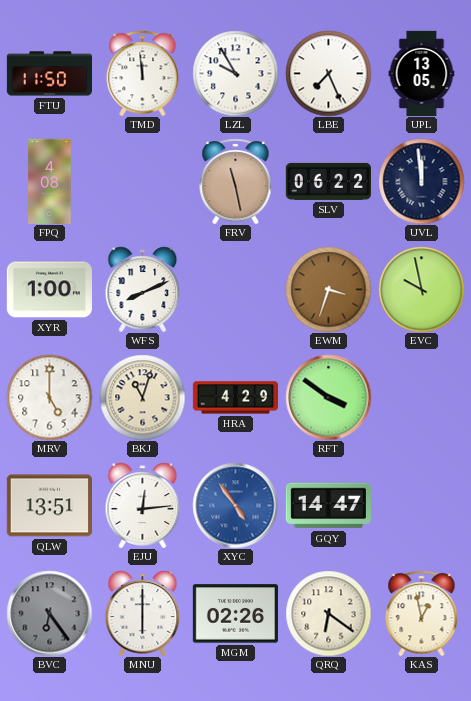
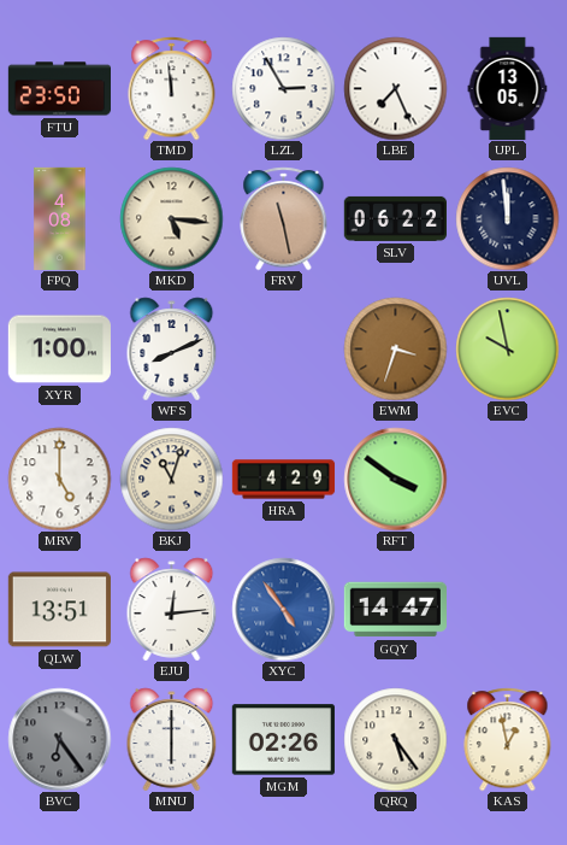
FTU: 11:50 -> 23:50 (59, 89)
LZL: 9:55 -> 2:55 (283, 88)
MKD: none -> 5:16 (171, 218)
QRQ: 6:21 -> 5:24 (395, 739)
